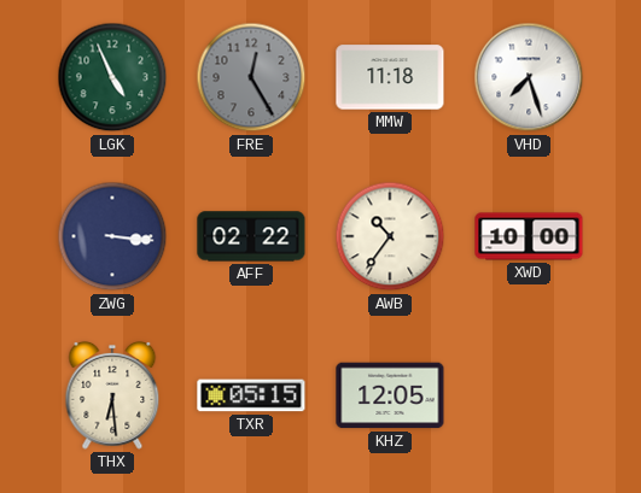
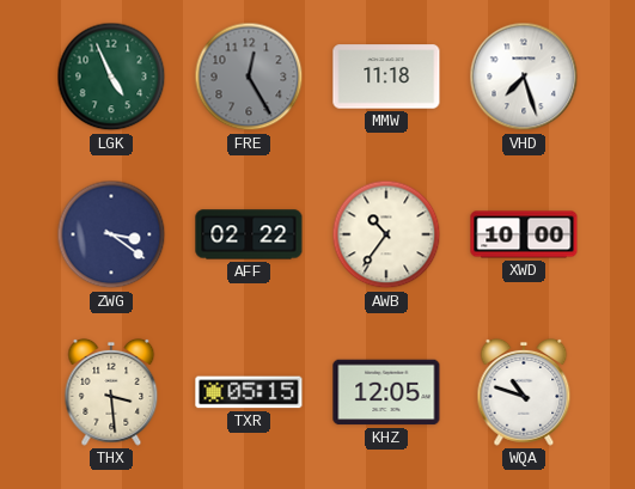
ZWG: 3:16 -> 3:21 (111, 234)
THX: 6:29 -> 3:29 (111, 392)
WQA: none -> 10:48 (524, 392)
